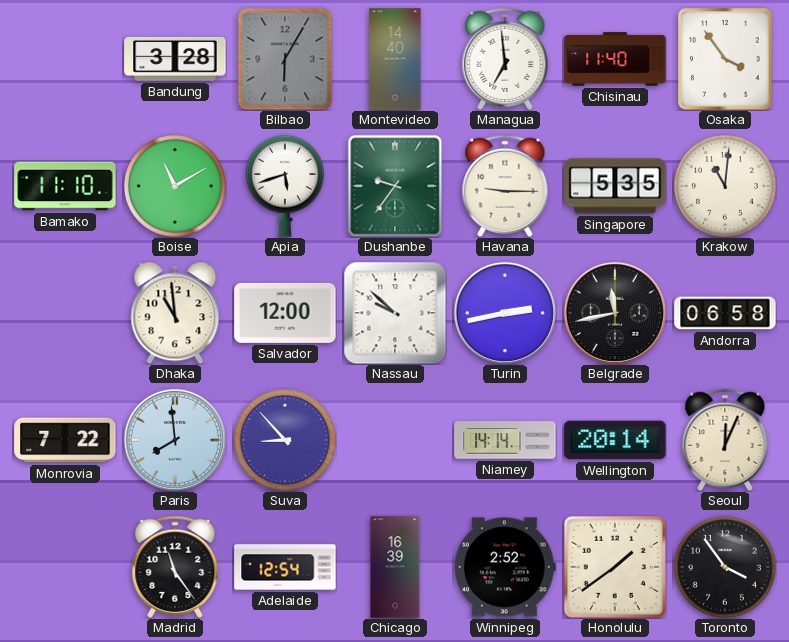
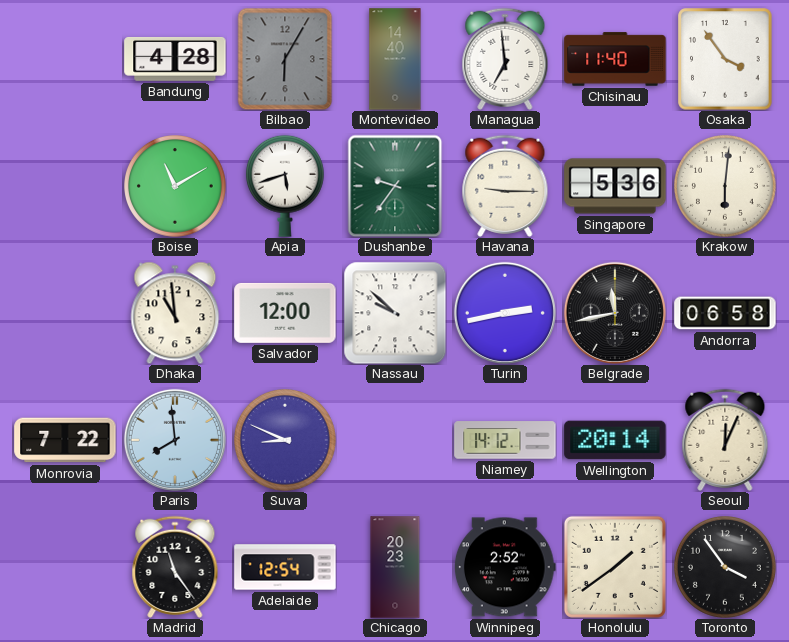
Bandung: 3:28 -> 4:28 (175, 59)
Bamako: 11:10 -> none (65, 186)
Singapore: 5:35 -> 5:36 (615, 186)
Krakow: 11:01 -> 6:01 (726, 187)
Suva: 8:53 -> 8:49 (286, 441)
Niamey: 14:14 -> 14:12 (505, 440)
Chicago: 16:39 -> 20:23 (395, 567)
